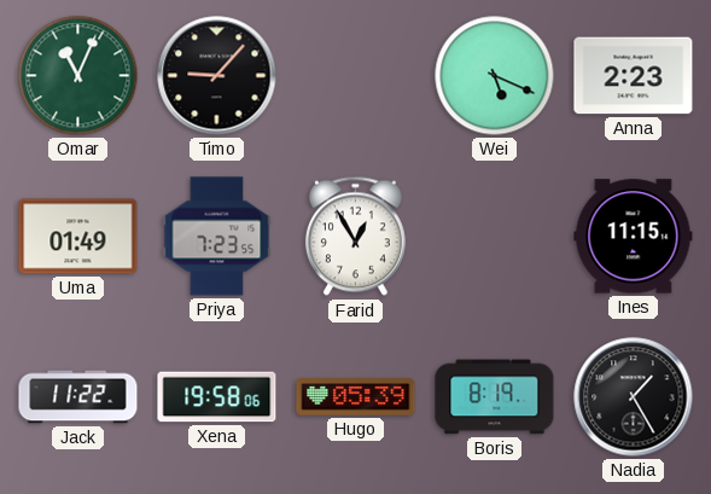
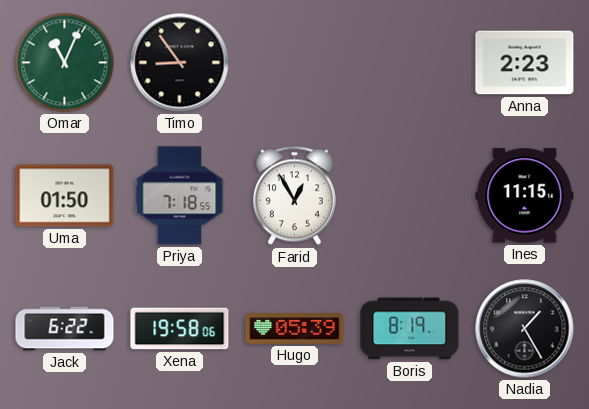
Timo: 9:07 -> 8:54 (180, 63)
Wei: 5:19 -> none (495, 76)
Uma: 01:49 -> 01:50 (65, 196)
Priya: 7:23 -> 7:18 (180, 196)
Jack: 11:22 -> 6:22 (65, 329)
